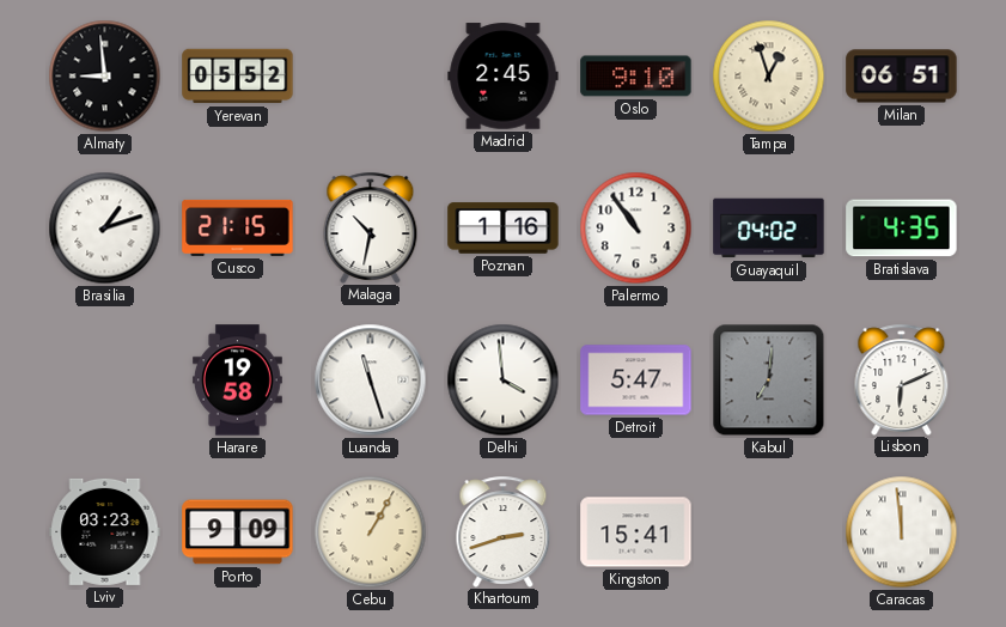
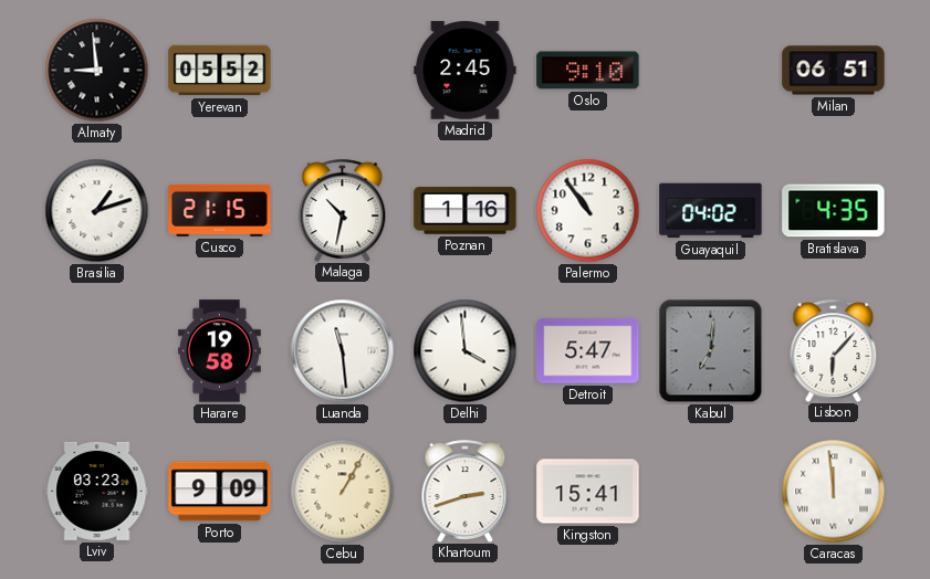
Tampa: 12:57 -> none (769, 77)
Luanda: 11:27 -> 11:29 (343, 351)
Lisbon: 6:11 -> 6:07 (834, 350)
